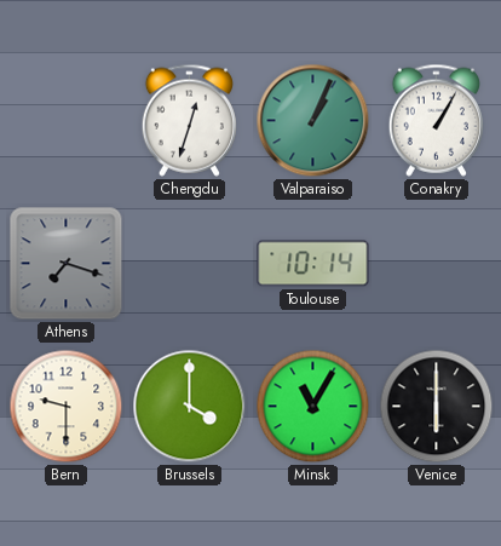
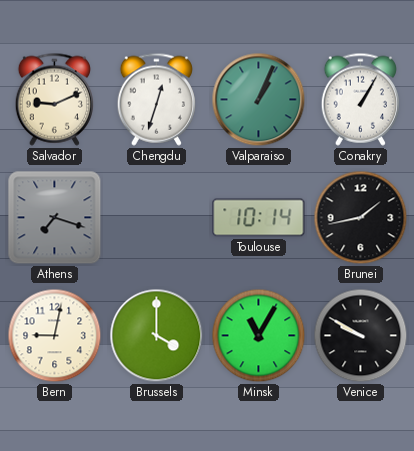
Salvador: none -> 9:11 (54, 99)
Brunei: none -> 1:43 (361, 218)
Bern: 9:30 -> 9:02 (55, 336)
Venice: 6:00 -> 9:50 (361, 336)
